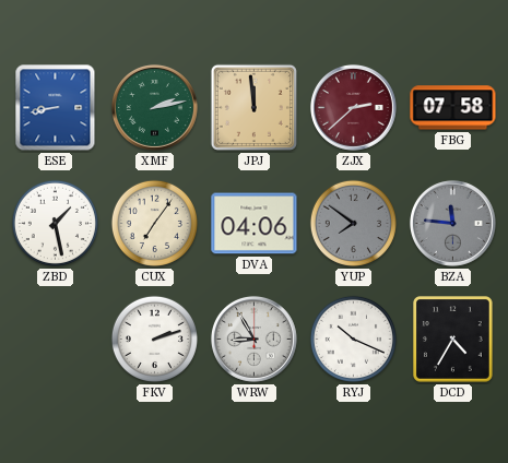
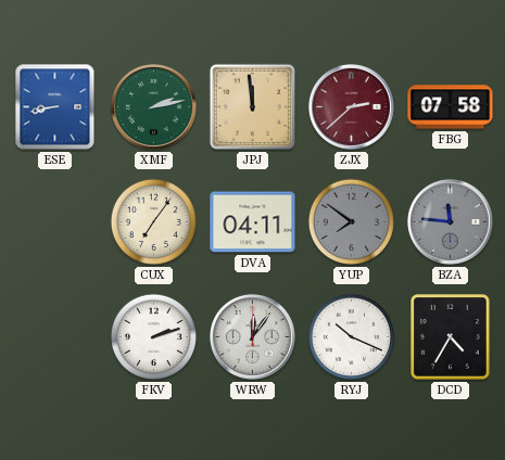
ZBD: 1:28 -> none (55, 223)
DVA: 04:06 -> 04:11 (253, 222)
WRW: 8:55 -> 12:06 (252, 336)
